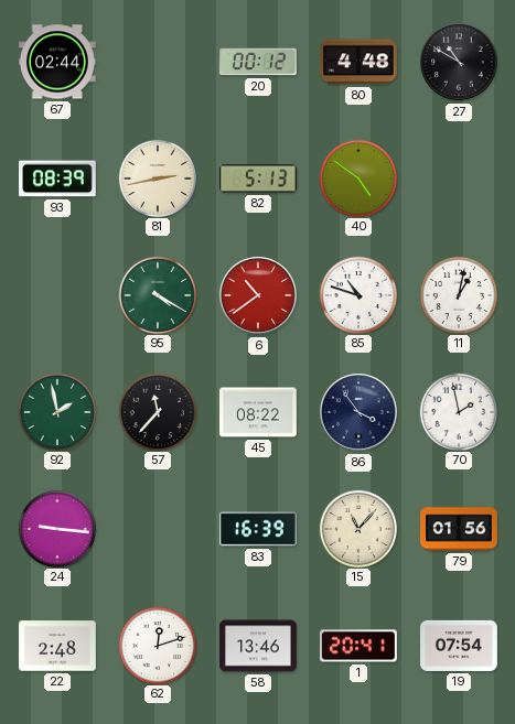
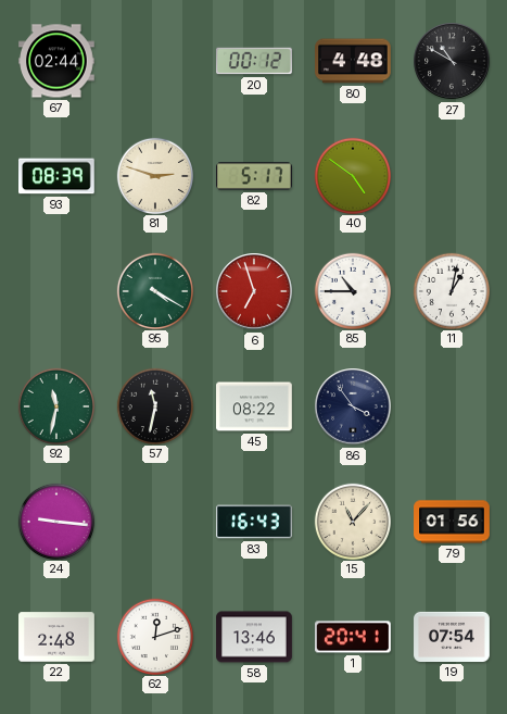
81: 2:43 -> 2:48 (154, 175)
82: 5:13 -> 5:17 (255, 176)
6: 10:39 -> 6:57 (254, 291)
85: 10:48 -> 10:45 (352, 290)
92: 1:58 -> 11:32 (55, 405)
57: 11:37 -> 11:32 (154, 405)
70: 1:58 -> none (458, 411)
83: 16:39 -> 16:43 (254, 522)
